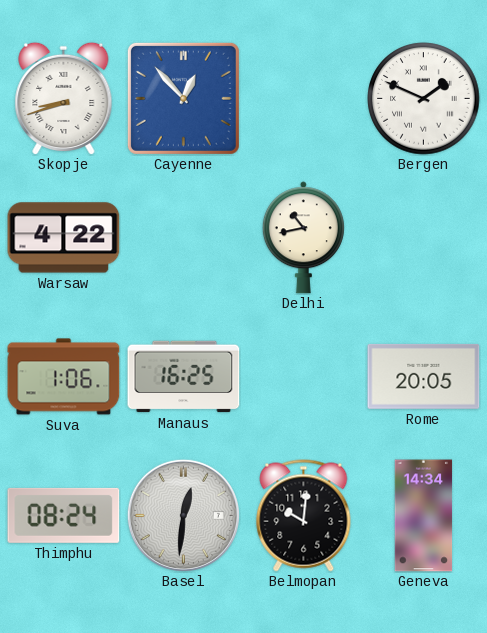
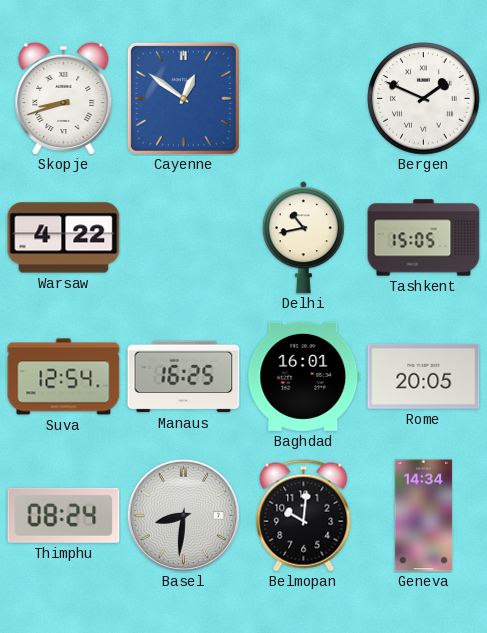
Cayenne: 12:53 -> 12:51 (183, 98)
Tashkent: none -> 15:05 (424, 238)
Suva: 1:06 -> 12:54 (64, 377)
Baghdad: none -> 16:01 (304, 376)
Basel: 12:31 -> 8:31 (183, 515)
